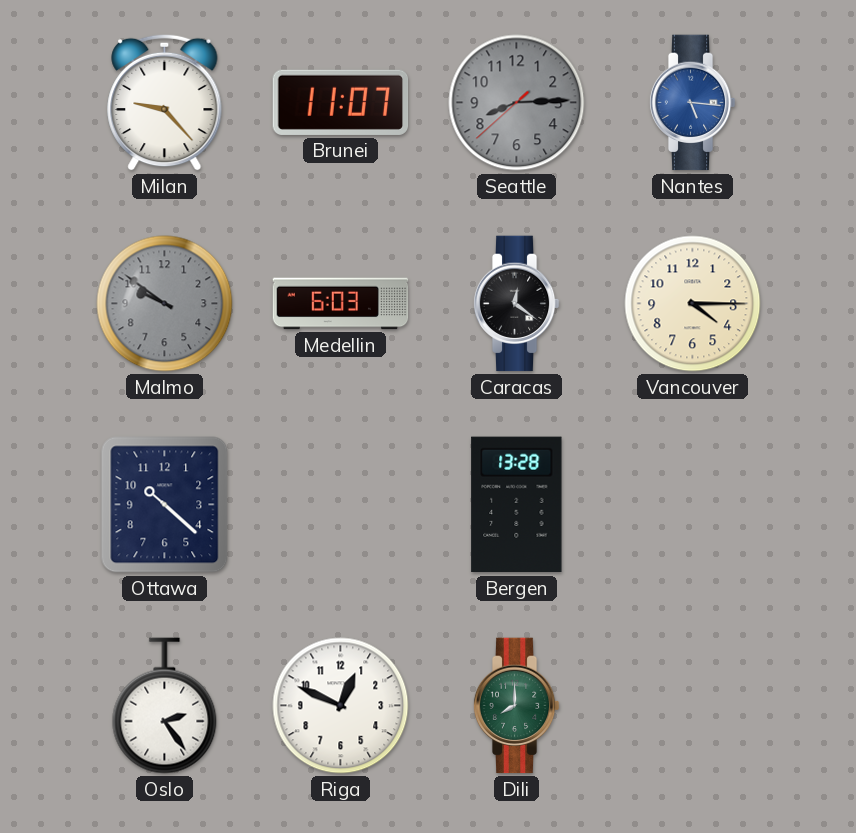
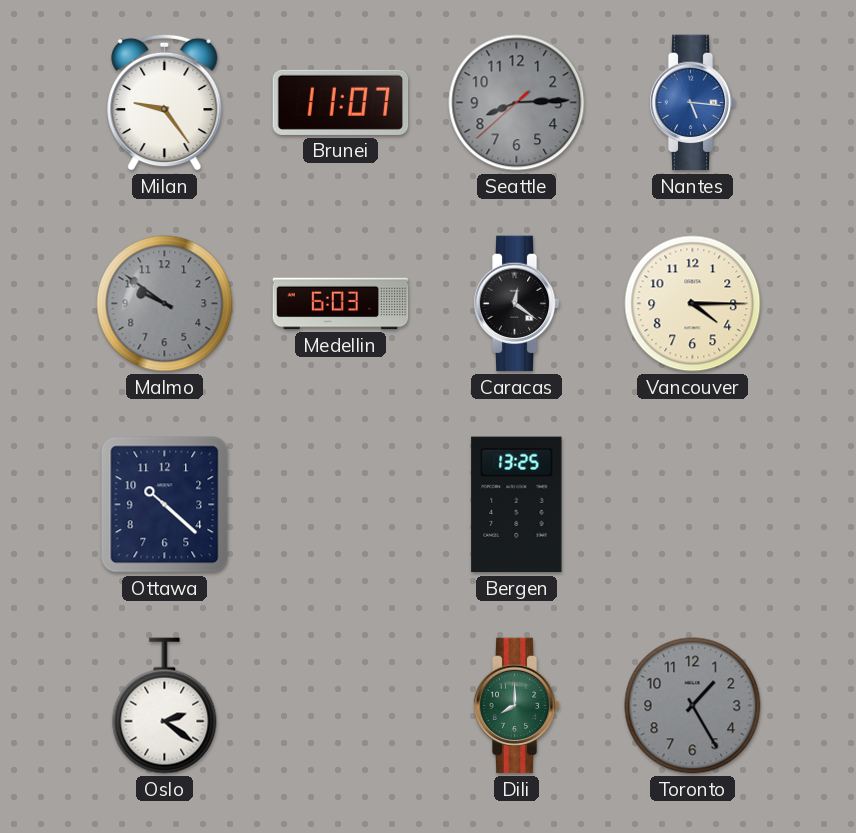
Milan: 9:23 -> 9:24 (165, 102)
Bergen: 13:28 -> 13:25 (517, 505)
Oslo: 2:24 -> 2:21 (165, 706)
Riga: 12:49 -> none (341, 706)
Toronto: none -> 1:25 (693, 706)
